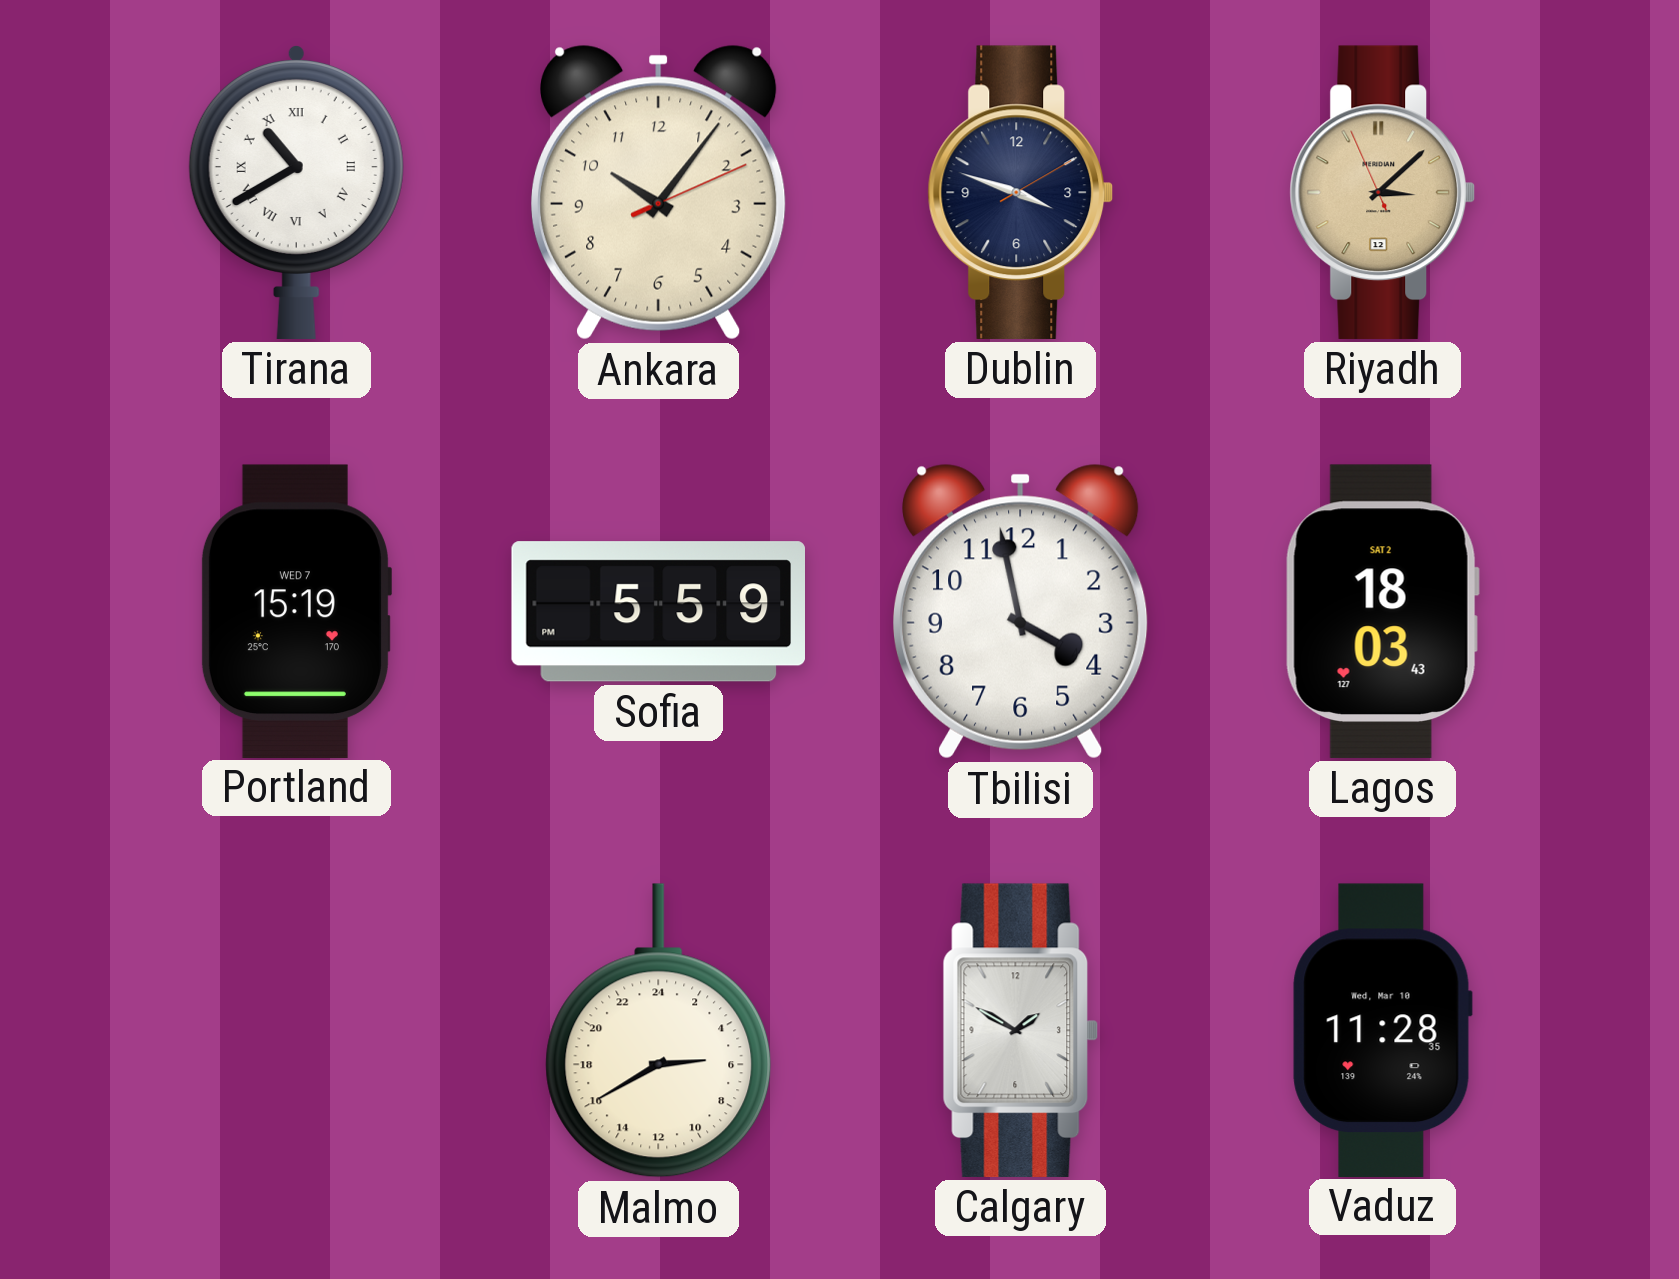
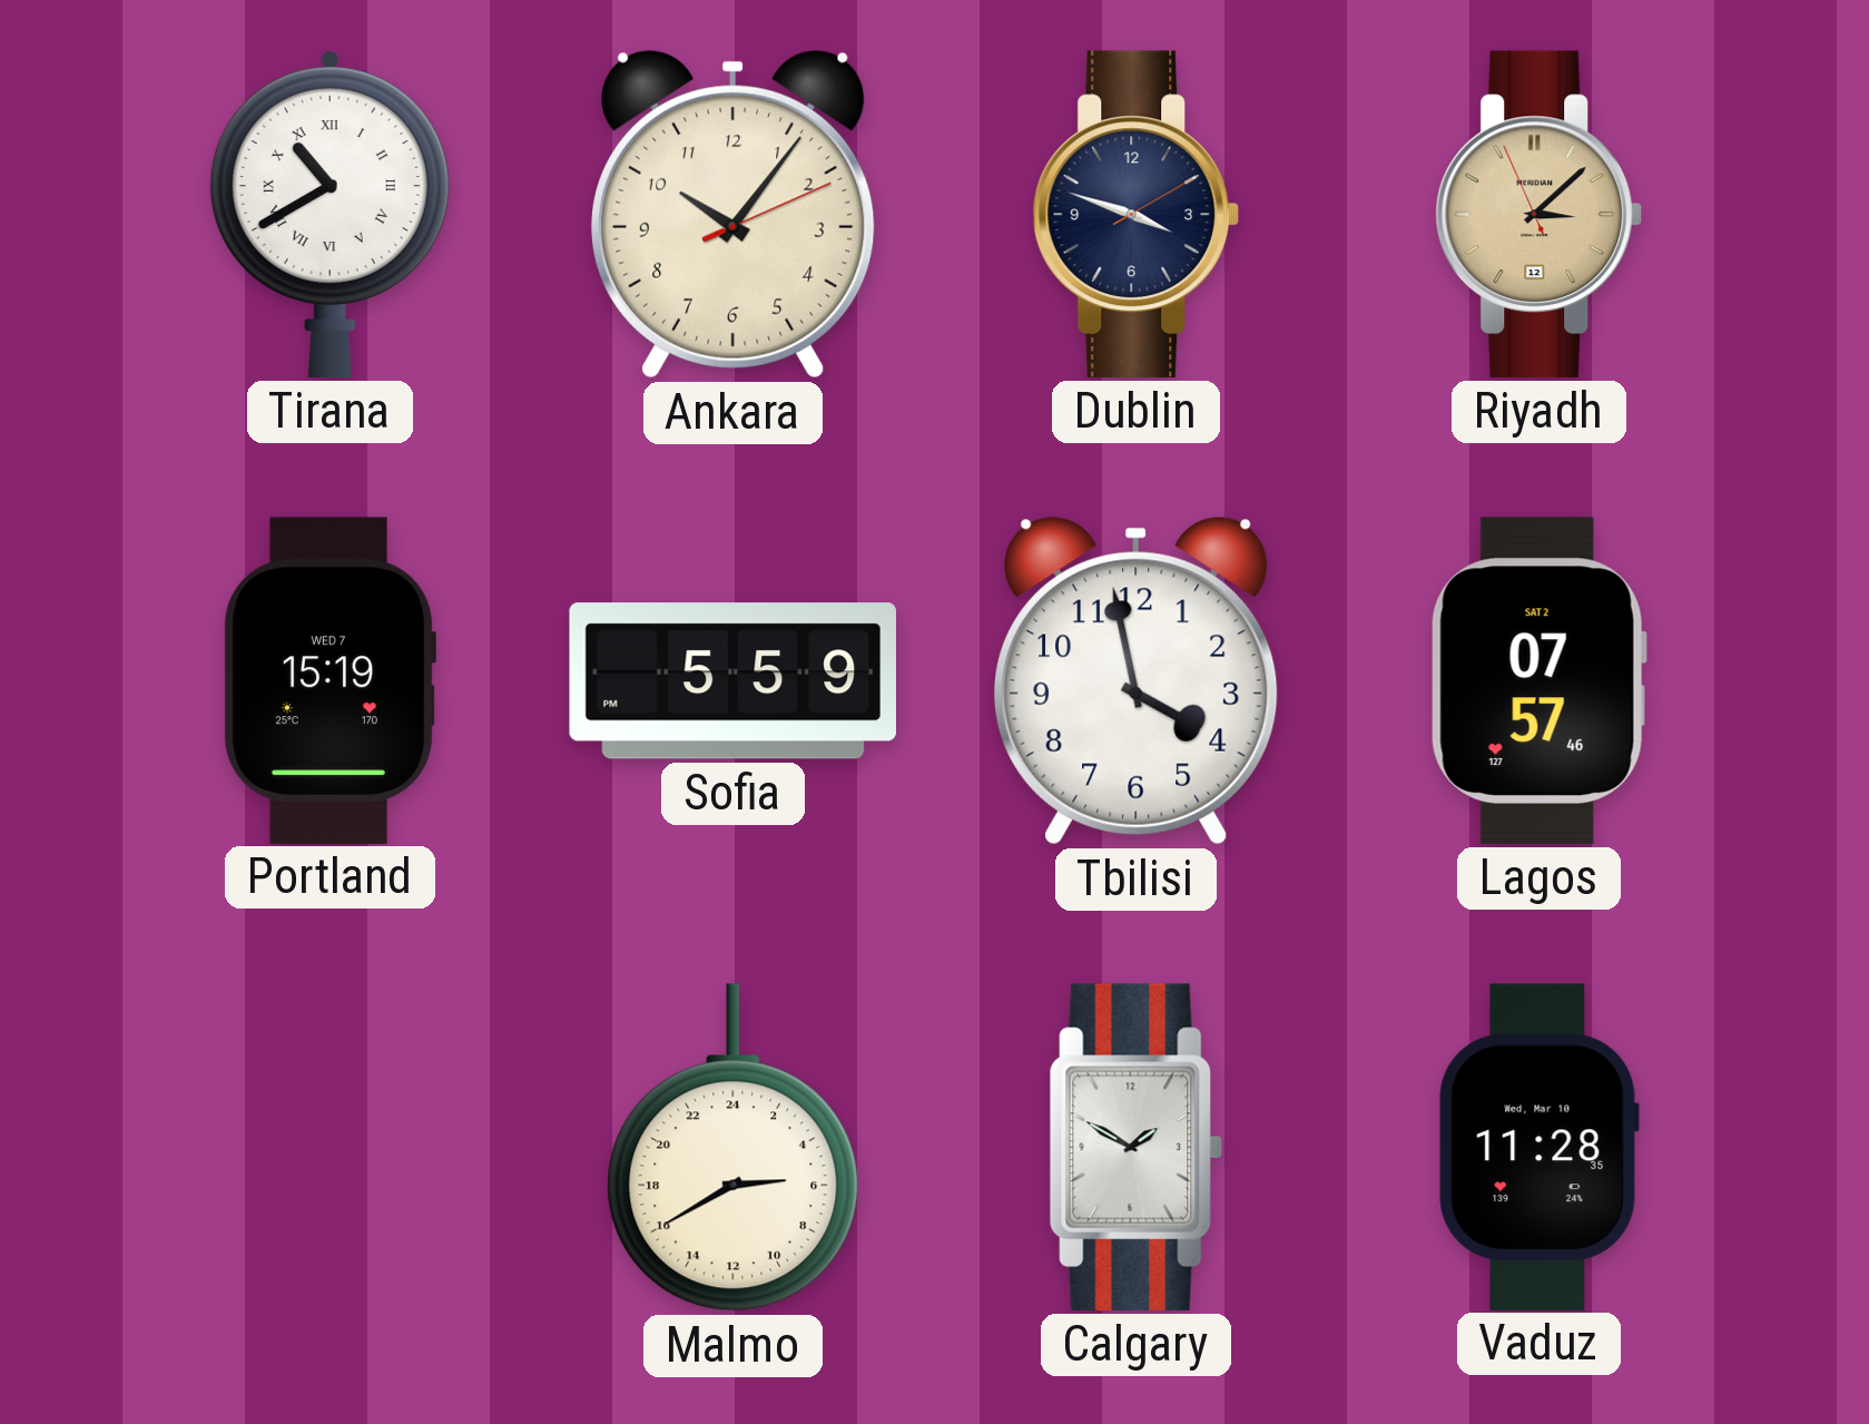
Lagos: 18:03 -> 07:57 (1538, 680)
